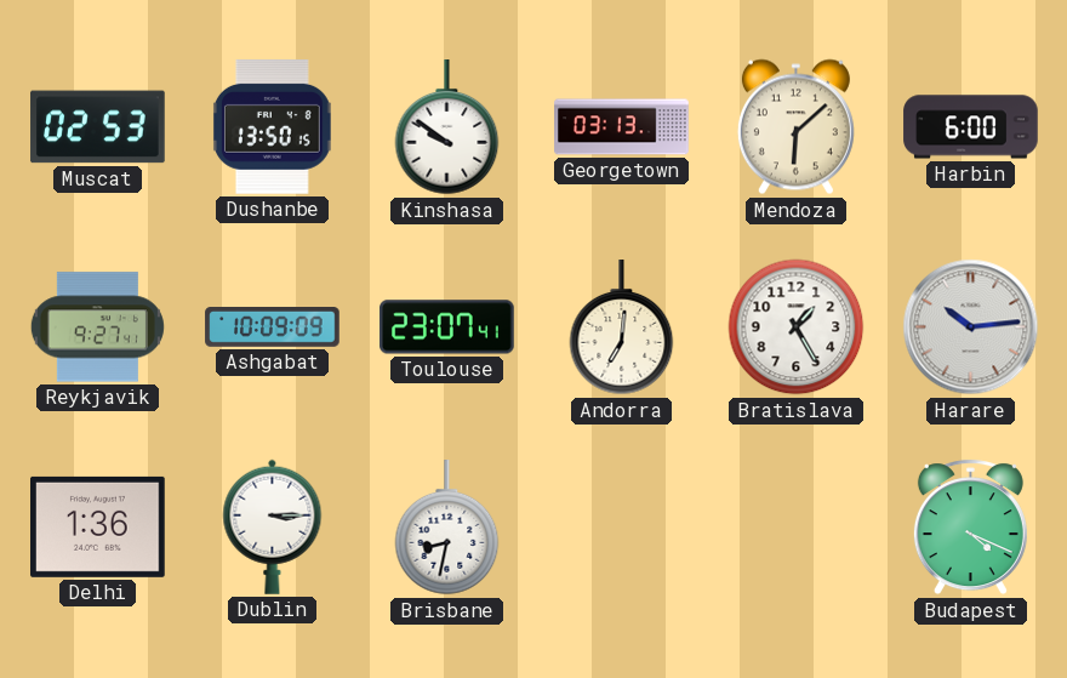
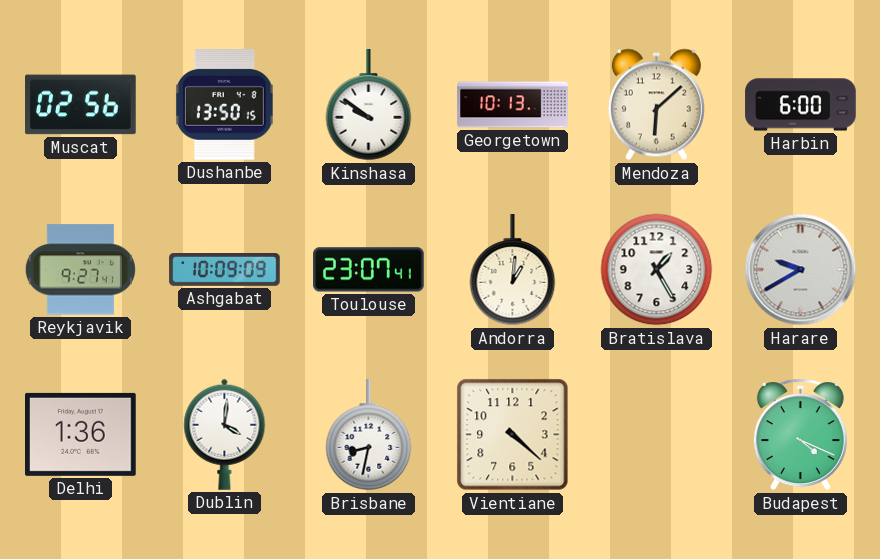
Muscat: 02:53 -> 02:56 (81, 105)
Georgetown: 03:13 -> 10:13 (513, 105)
Andorra: 7:01 -> 1:01 (513, 270)
Harare: 10:14 -> 9:40 (801, 270)
Dublin: 3:15 -> 4:01 (225, 434)
Vientiane: none -> 4:22 (513, 435)
